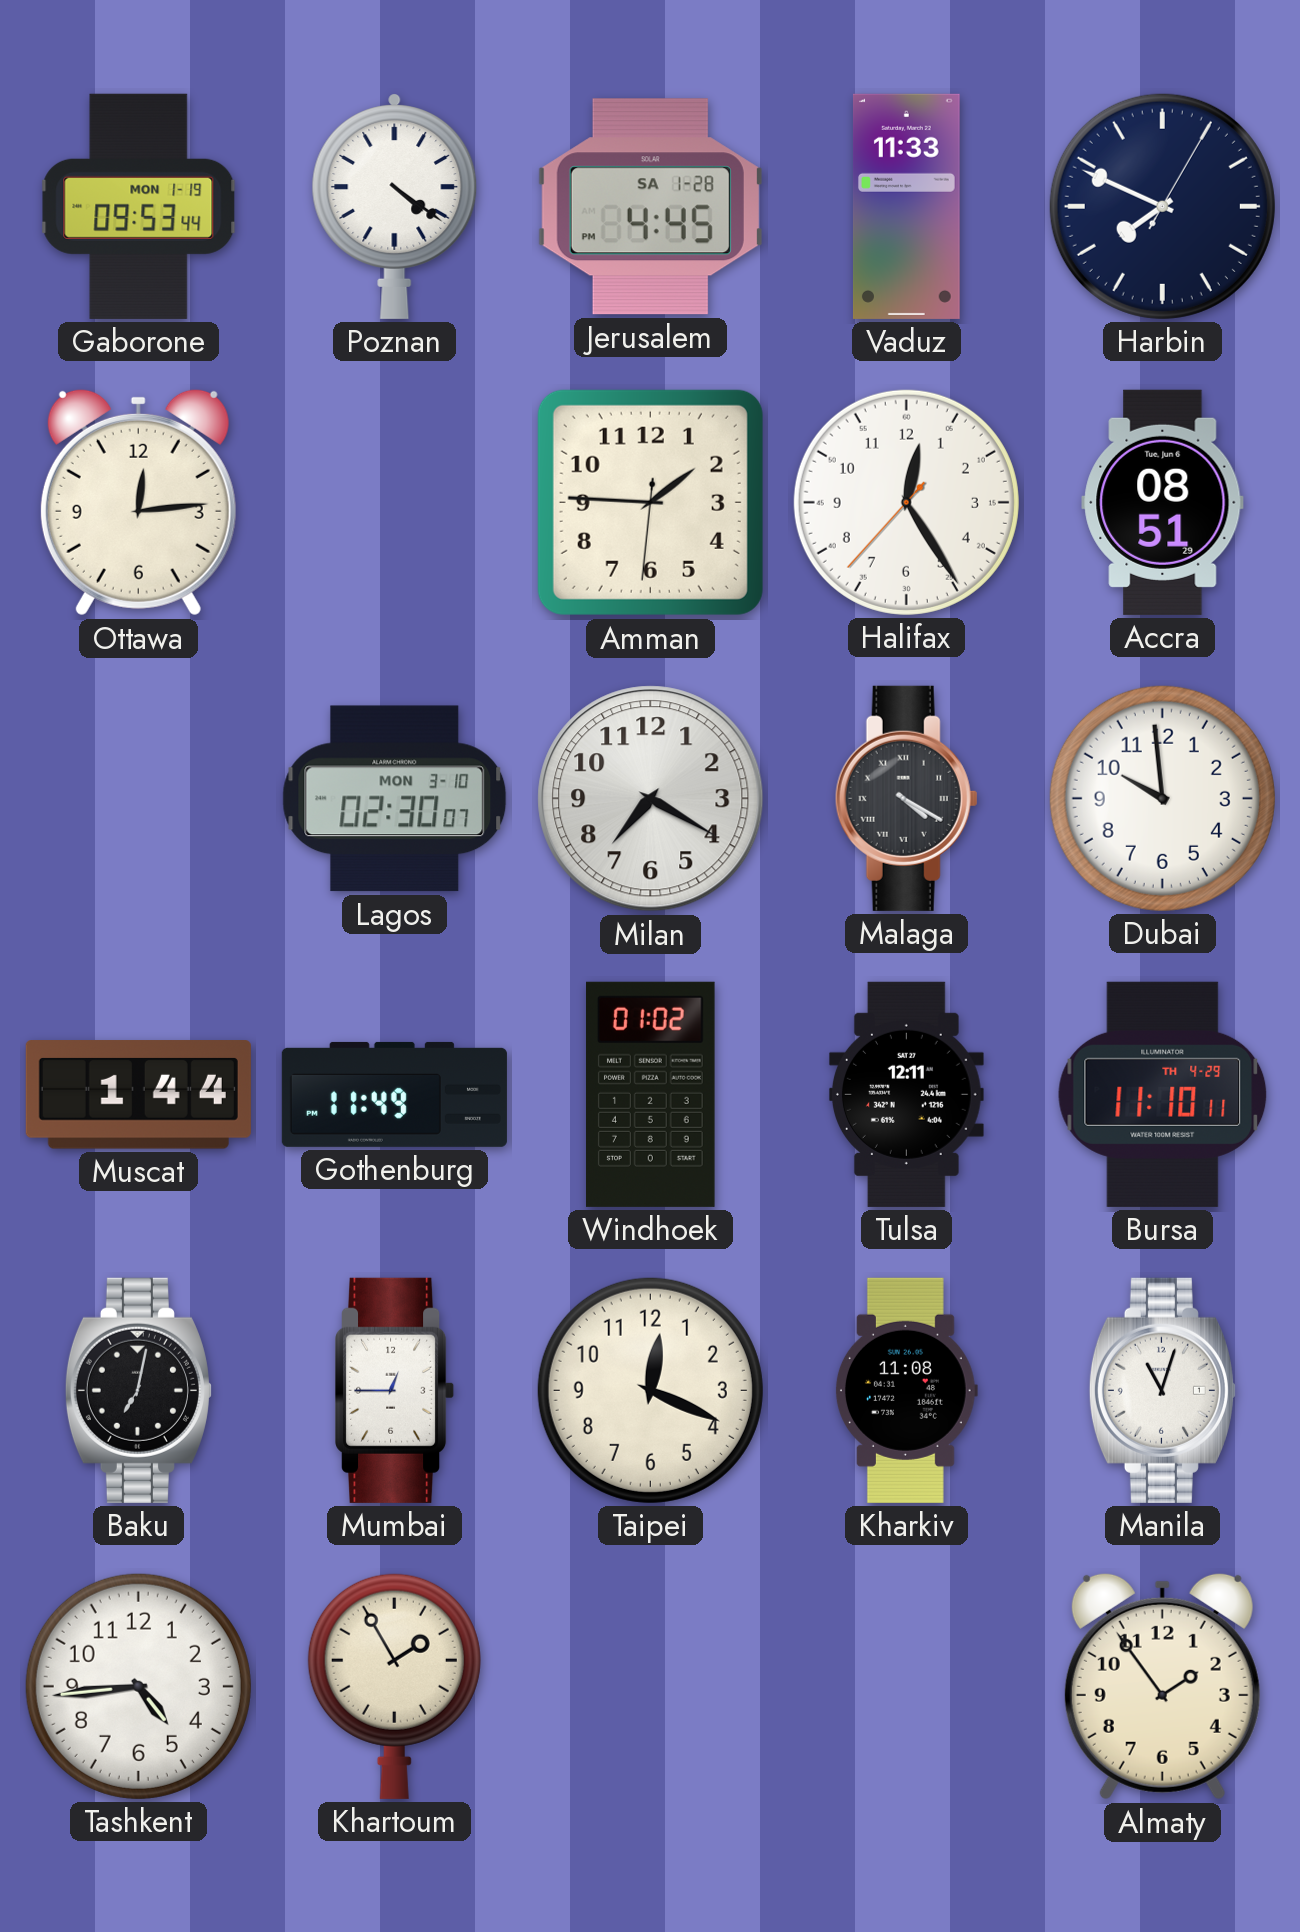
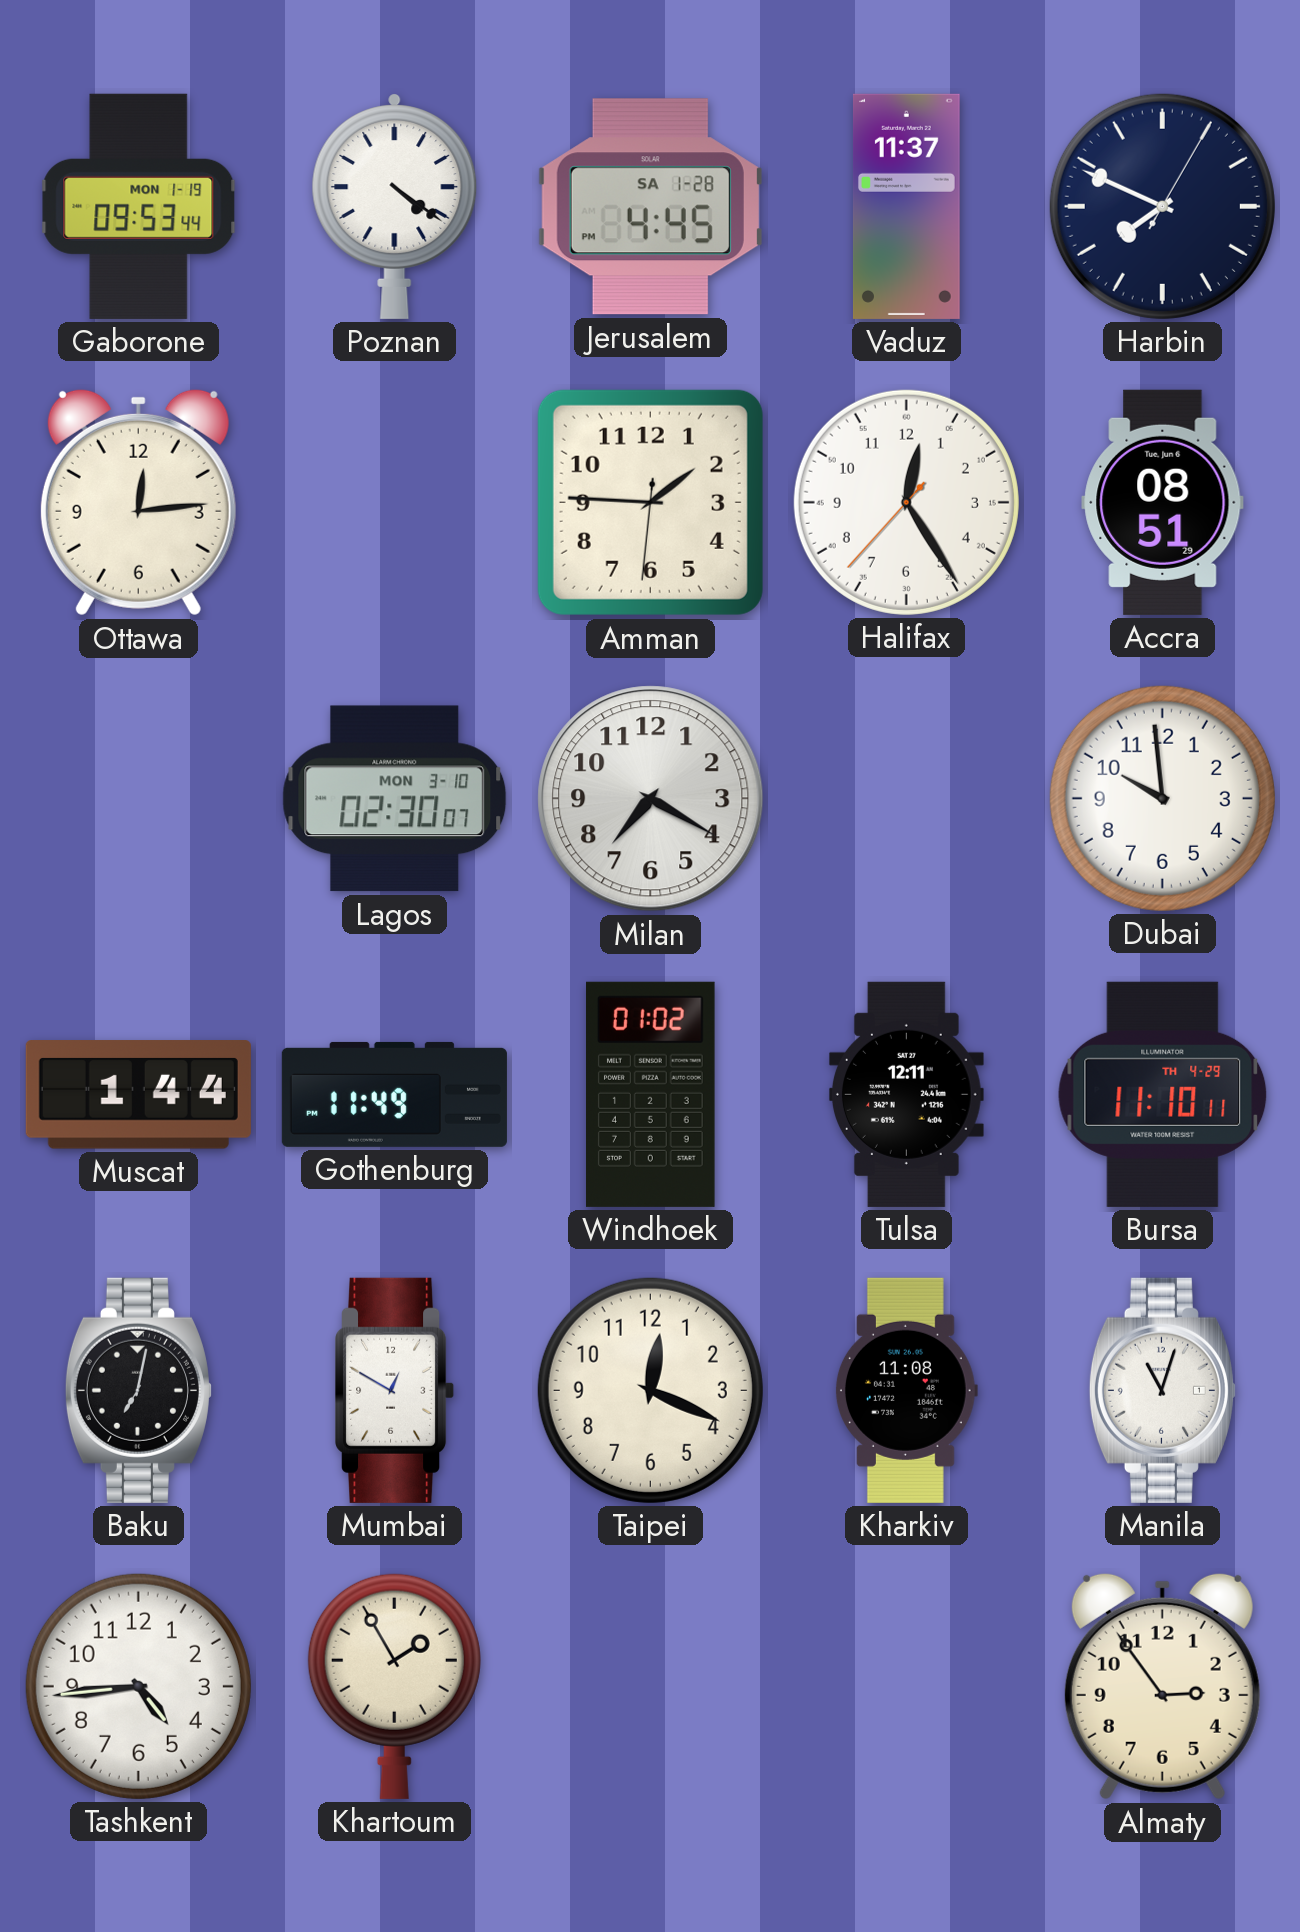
Vaduz: 11:33 -> 11:37 (906, 206)
Malaga: 4:20 -> none (906, 798)
Mumbai: 12:45 -> 12:50 (396, 1390)
Almaty: 1:54 -> 2:54 (1162, 1686)
